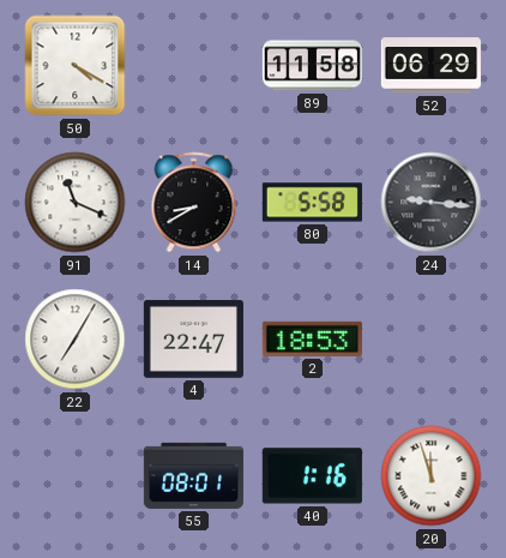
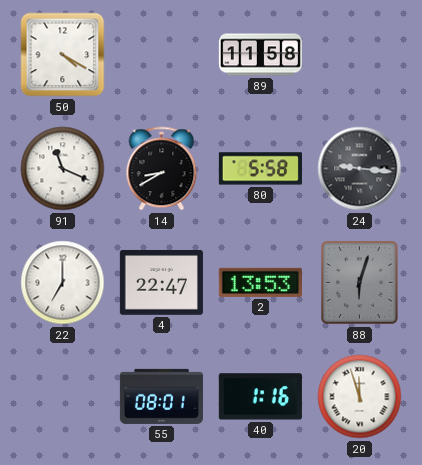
52: 06:29 -> none (430, 66)
22: 7:05 -> 7:00 (63, 283)
2: 18:53 -> 13:53 (260, 282)
88: none -> 6:03 (360, 283)
